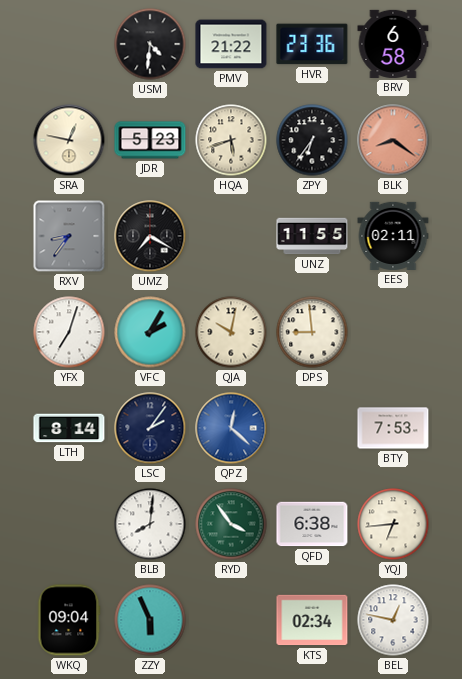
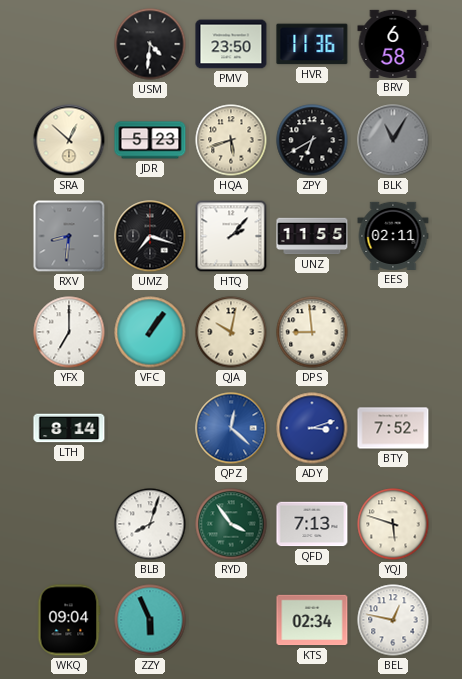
PMV: 21:22 -> 23:50 (231, 44)
HVR: 23:36 -> 11:36 (312, 44)
SRA: 12:47 -> 12:52 (69, 140)
ZPY: 6:36 -> 6:40 (312, 140)
BLK: 8:21 -> 11:05 (393, 140)
BLK dial: salmon -> grey (393, 140)
RXV: 8:36 -> 8:31 (69, 236)
UMZ: 7:20 -> 7:18 (150, 236)
HTQ: none -> 2:07 (231, 236)
YFX: 7:03 -> 7:00 (69, 332)
VFC: 2:05 -> 1:06 (150, 332)
LSC: 2:06 -> none (150, 428)
ADY: none -> 3:12 (312, 428)
BTY: 7:53 -> 7:52 (393, 428)
BLB: 8:01 -> 8:03 (150, 524)
QFD: 6:38 -> 7:13 (312, 524)
YQJ: 6:44 -> 5:48 (393, 524)
